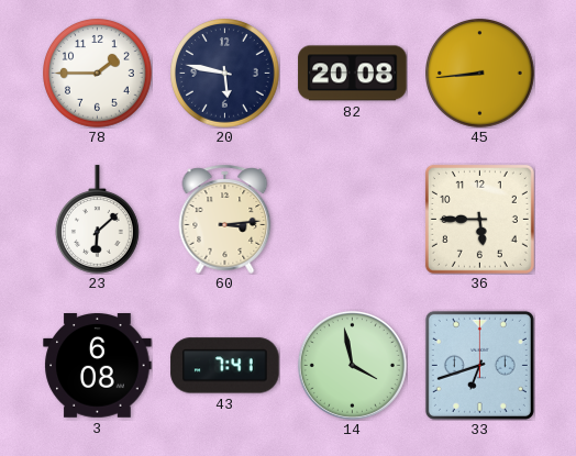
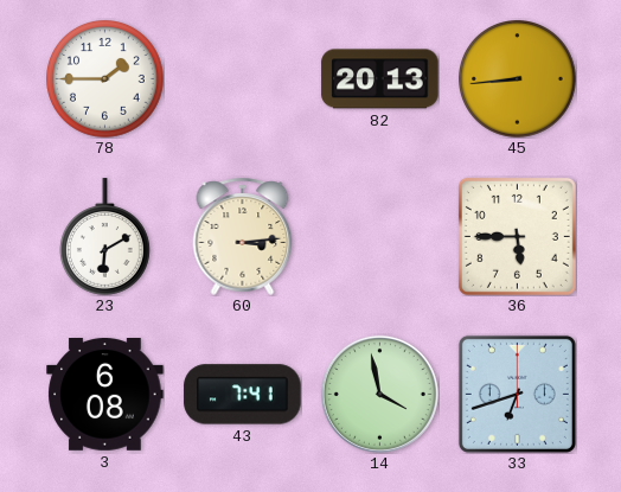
20: 5:47 -> none (225, 74)
82: 20:08 -> 20:13 (380, 79)
23: 6:08 -> 6:10 (105, 237)
